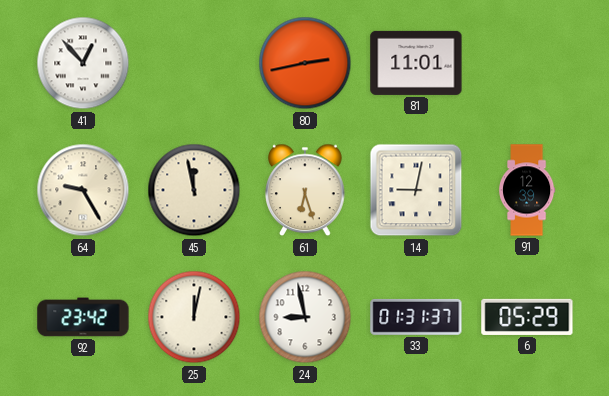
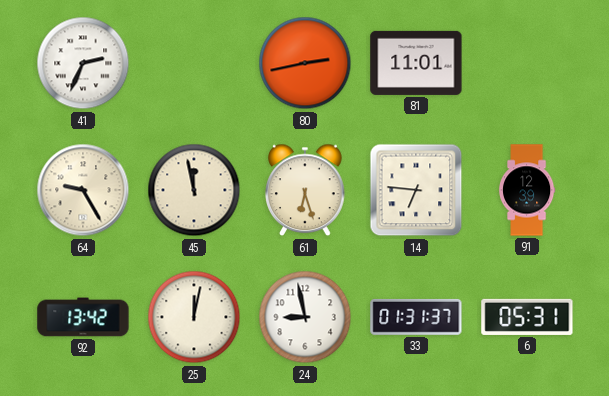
41: 12:53 -> 2:34 (83, 63)
14: 9:02 -> 6:46 (416, 190)
92: 23:42 -> 13:42 (83, 317)
6: 05:29 -> 05:31 (527, 317)
